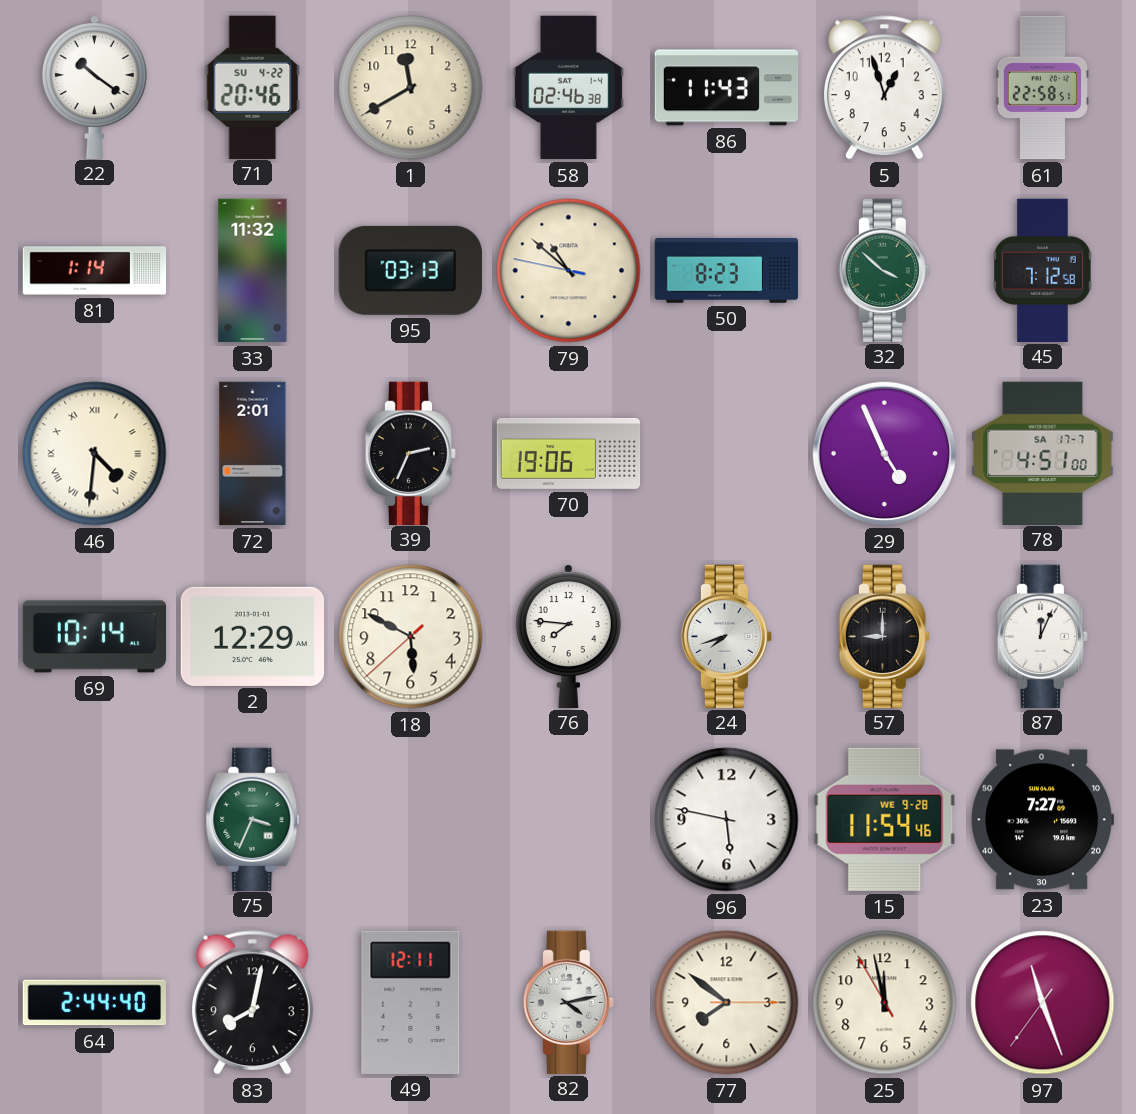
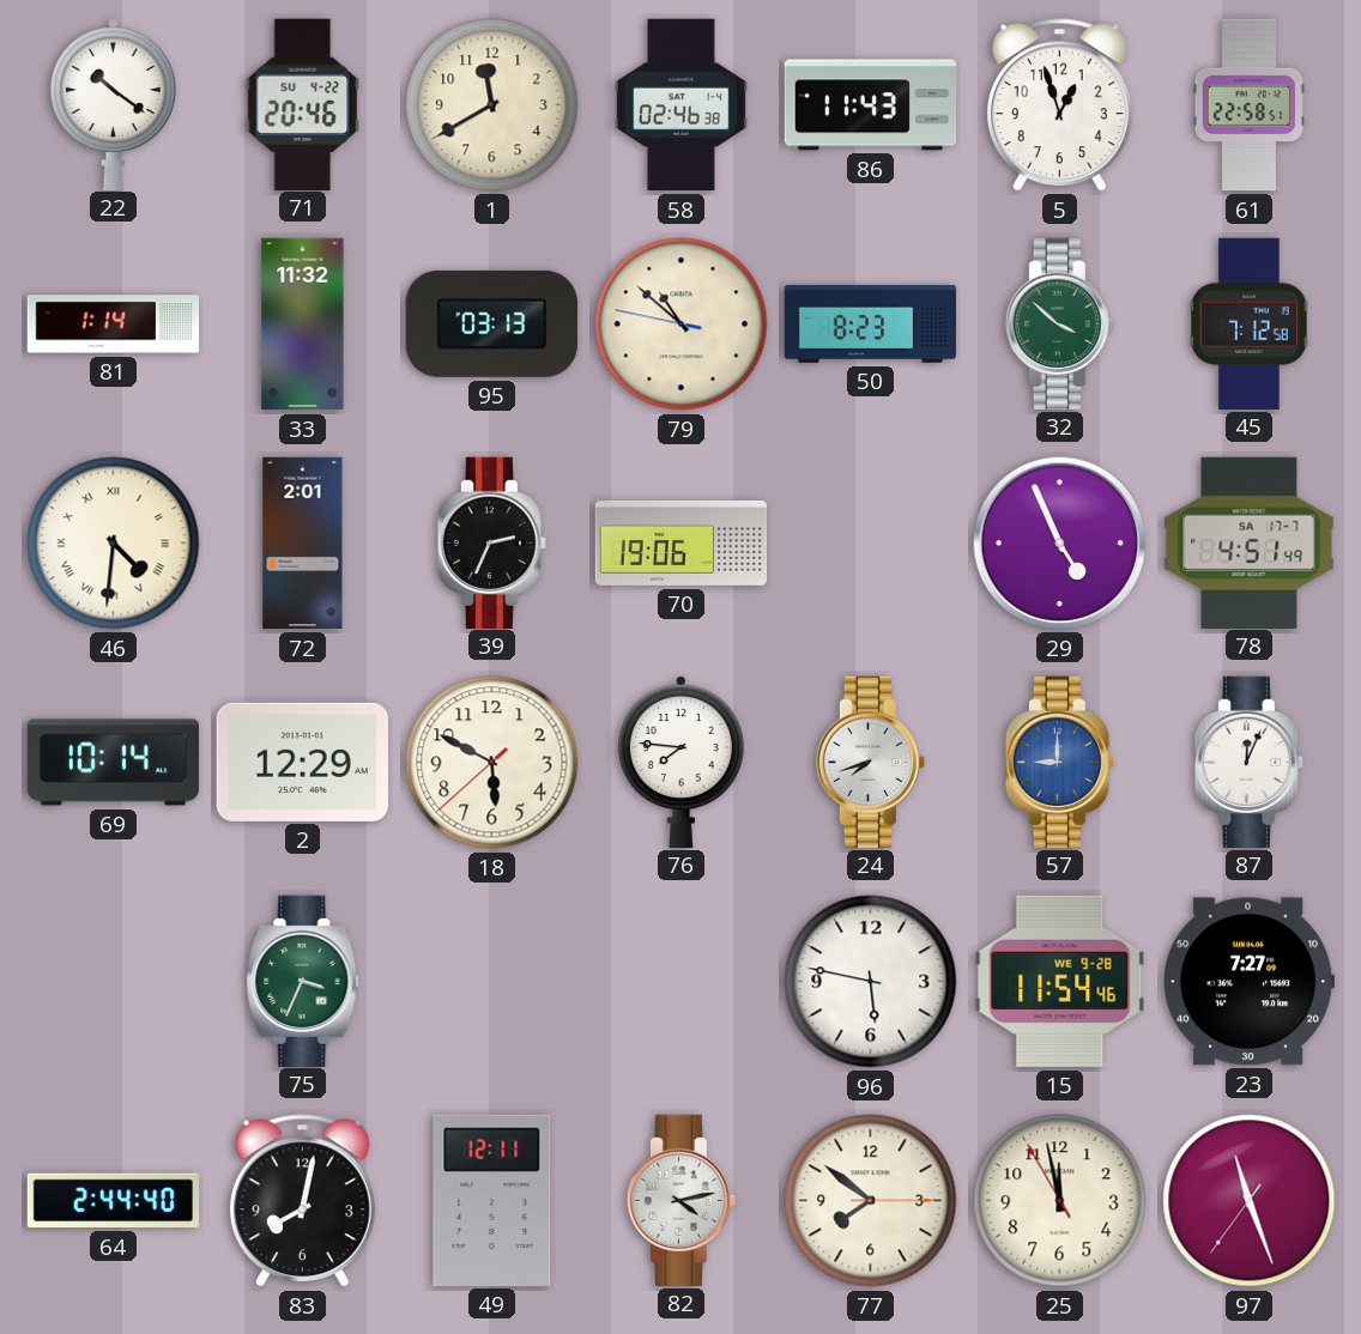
78: 4:51:00 -> 4:51:49 (1250, 542)
57 dial: black -> blue (1059, 762)
